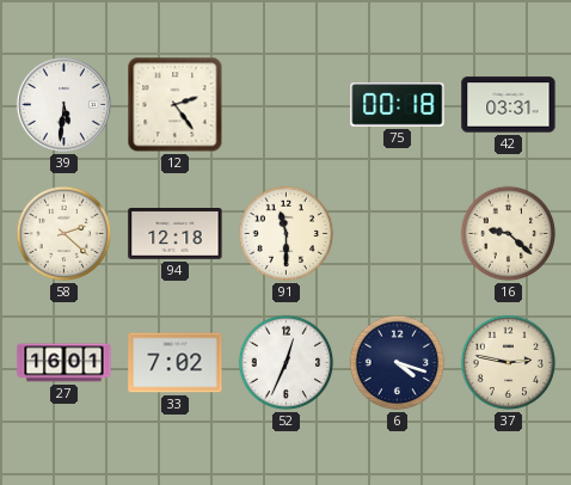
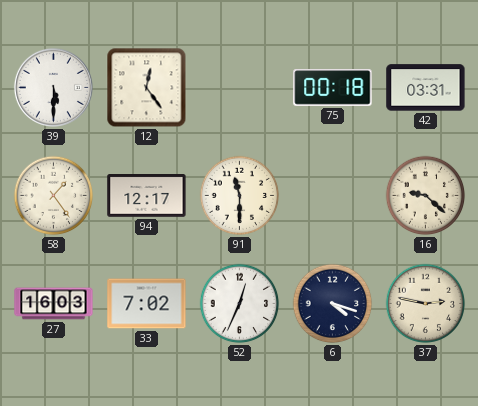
39: 5:31 -> 5:30 (53, 87)
12: 2:24 -> 12:24 (147, 88)
58: 2:22 -> 1:24 (54, 196)
94: 12:18 -> 12:17 (147, 196)
27: 16:01 -> 16:03 (54, 304)
